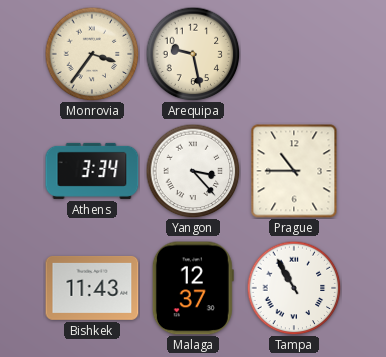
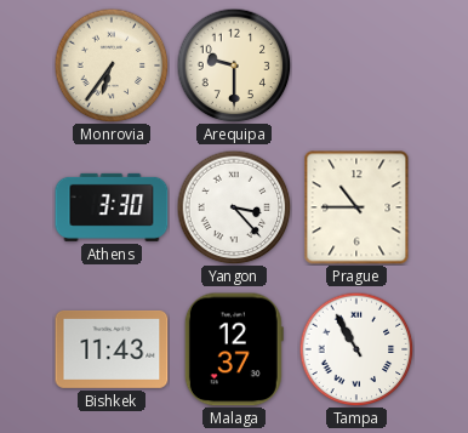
Monrovia: 3:36 -> 6:36 (112, 65)
Arequipa: 9:28 -> 9:30 (234, 65)
Athens: 3:34 -> 3:30 (112, 207)
